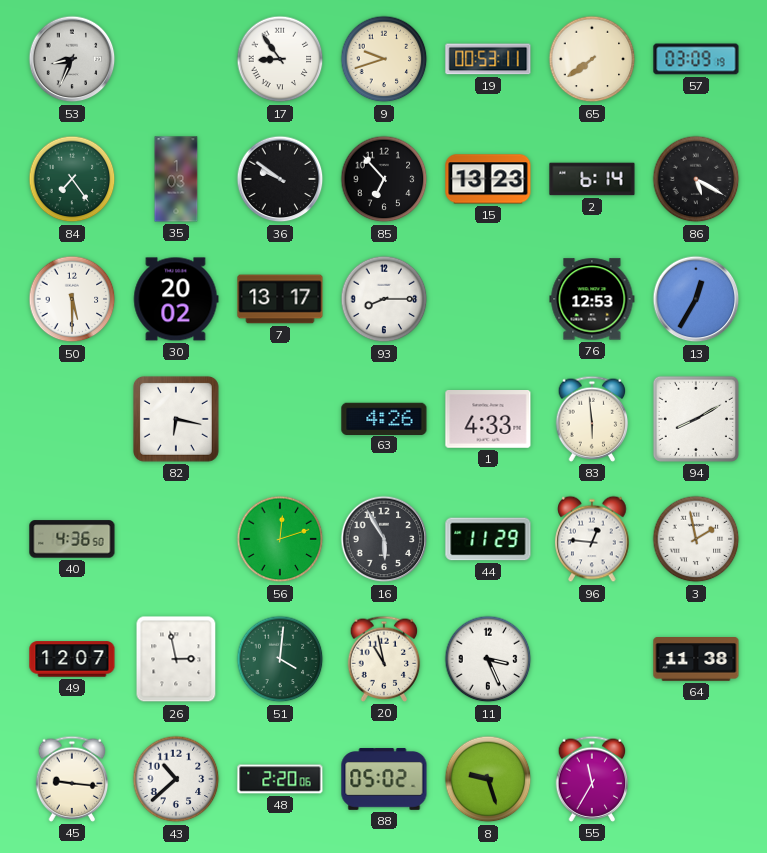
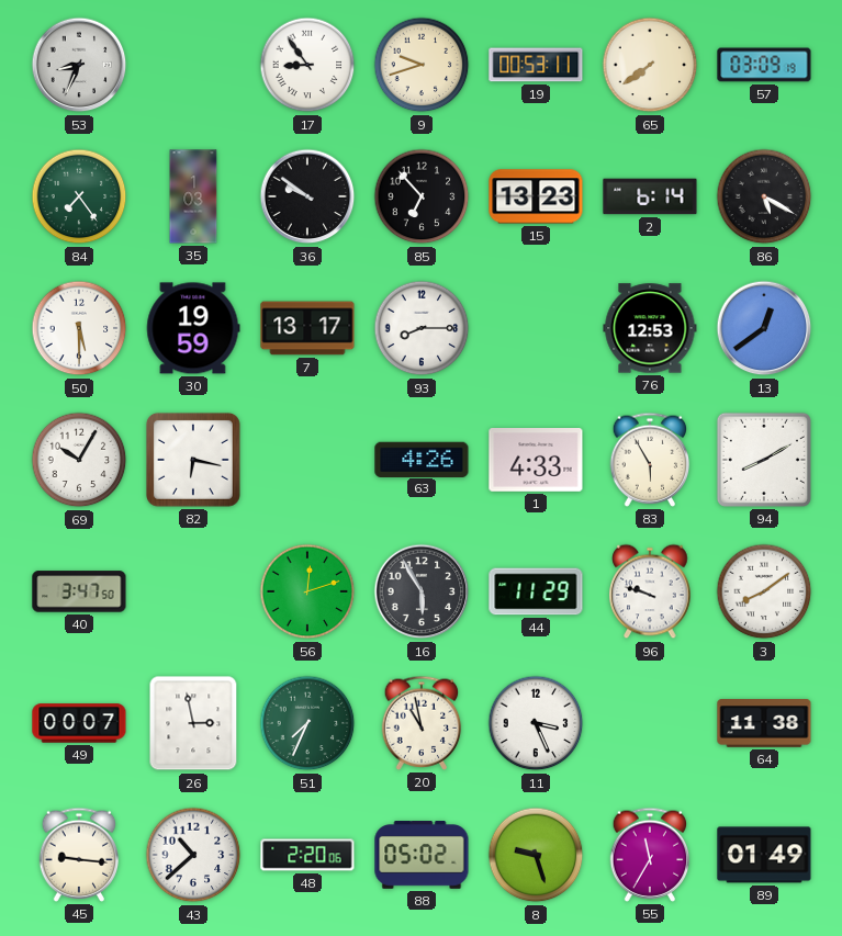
30: 20:02 -> 19:59 (193, 328)
13: 12:35 -> 12:39 (764, 328)
69: none -> 10:05 (79, 460)
83: 5:59 -> 5:55 (650, 460)
40: 4:36 -> 3:47 (79, 591)
96: 12:46 -> 9:48 (650, 591)
3: 1:58 -> 8:09 (764, 591)
49: 12:07 -> 00:07 (79, 723)
51: 4:01 -> 7:34 (307, 723)
89: none -> 01:49 (764, 855)
